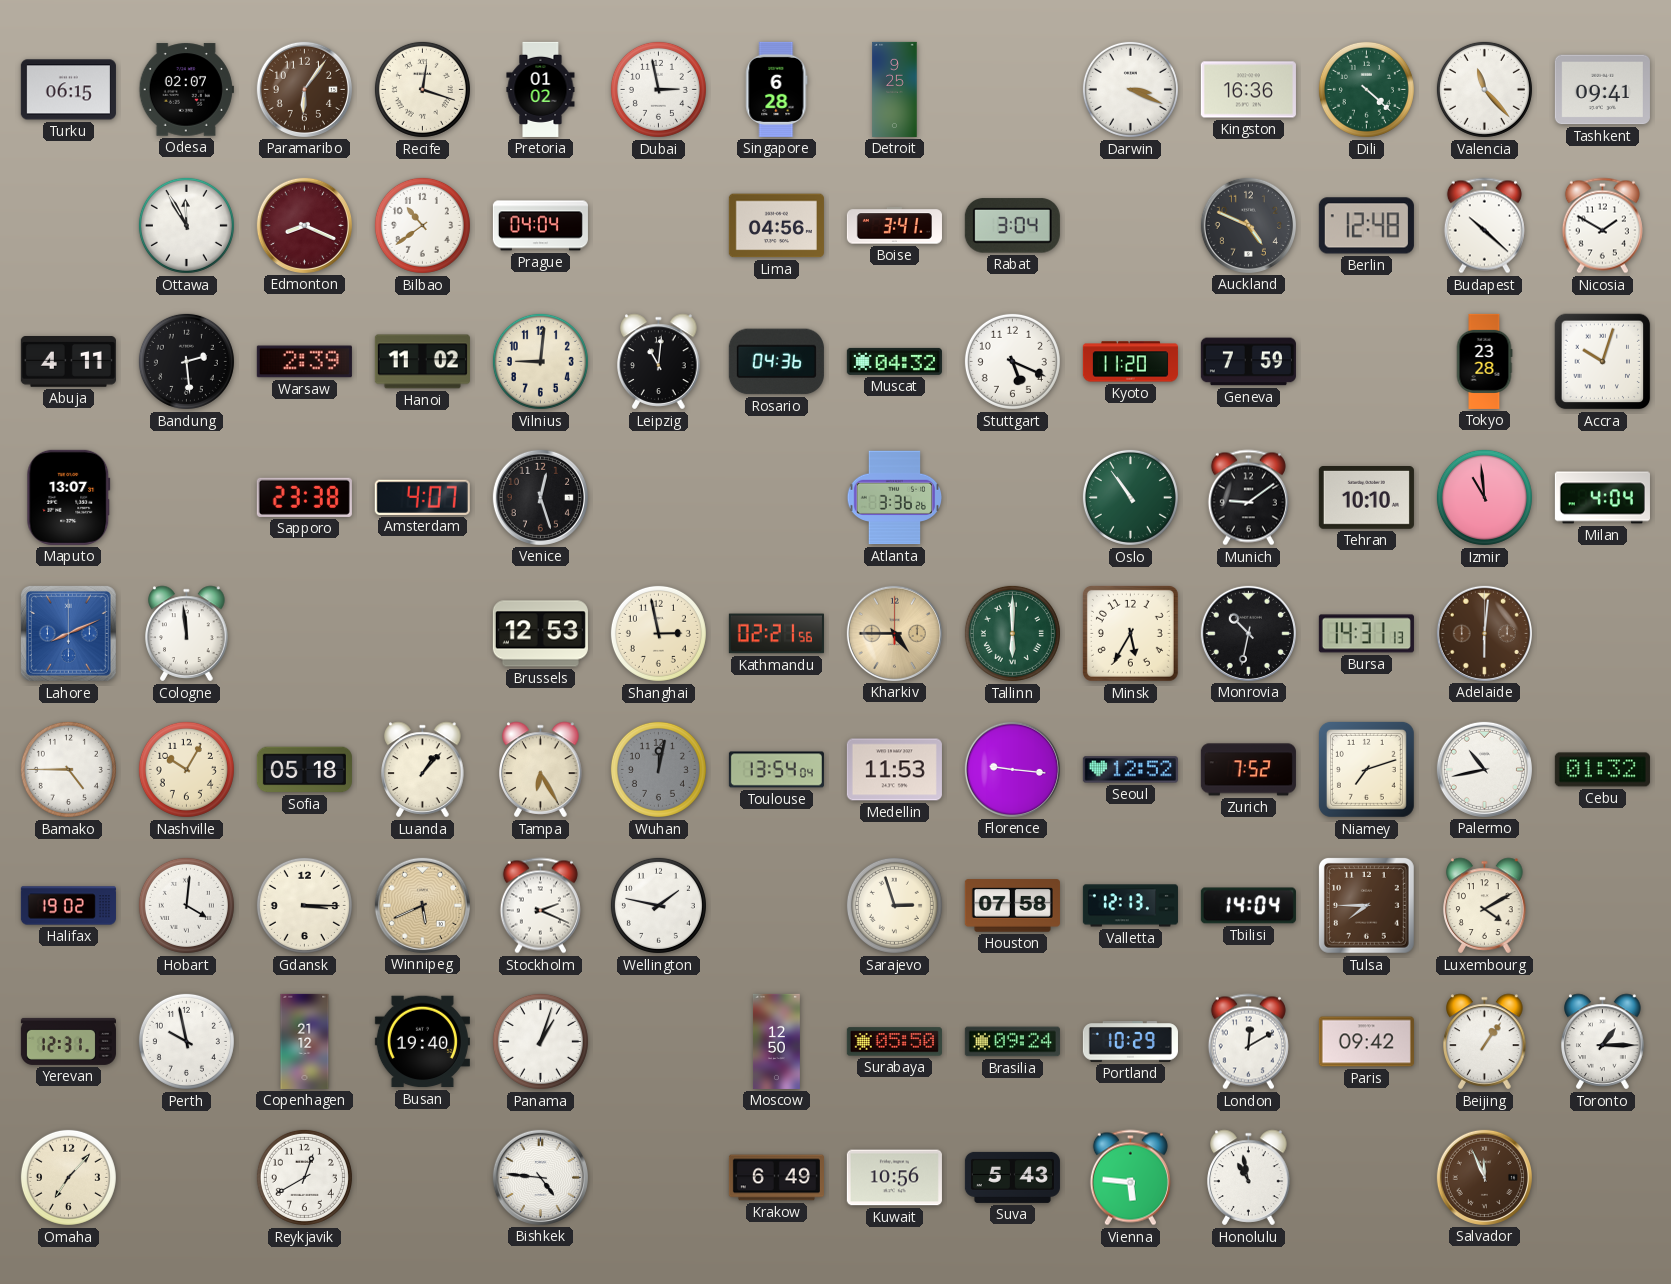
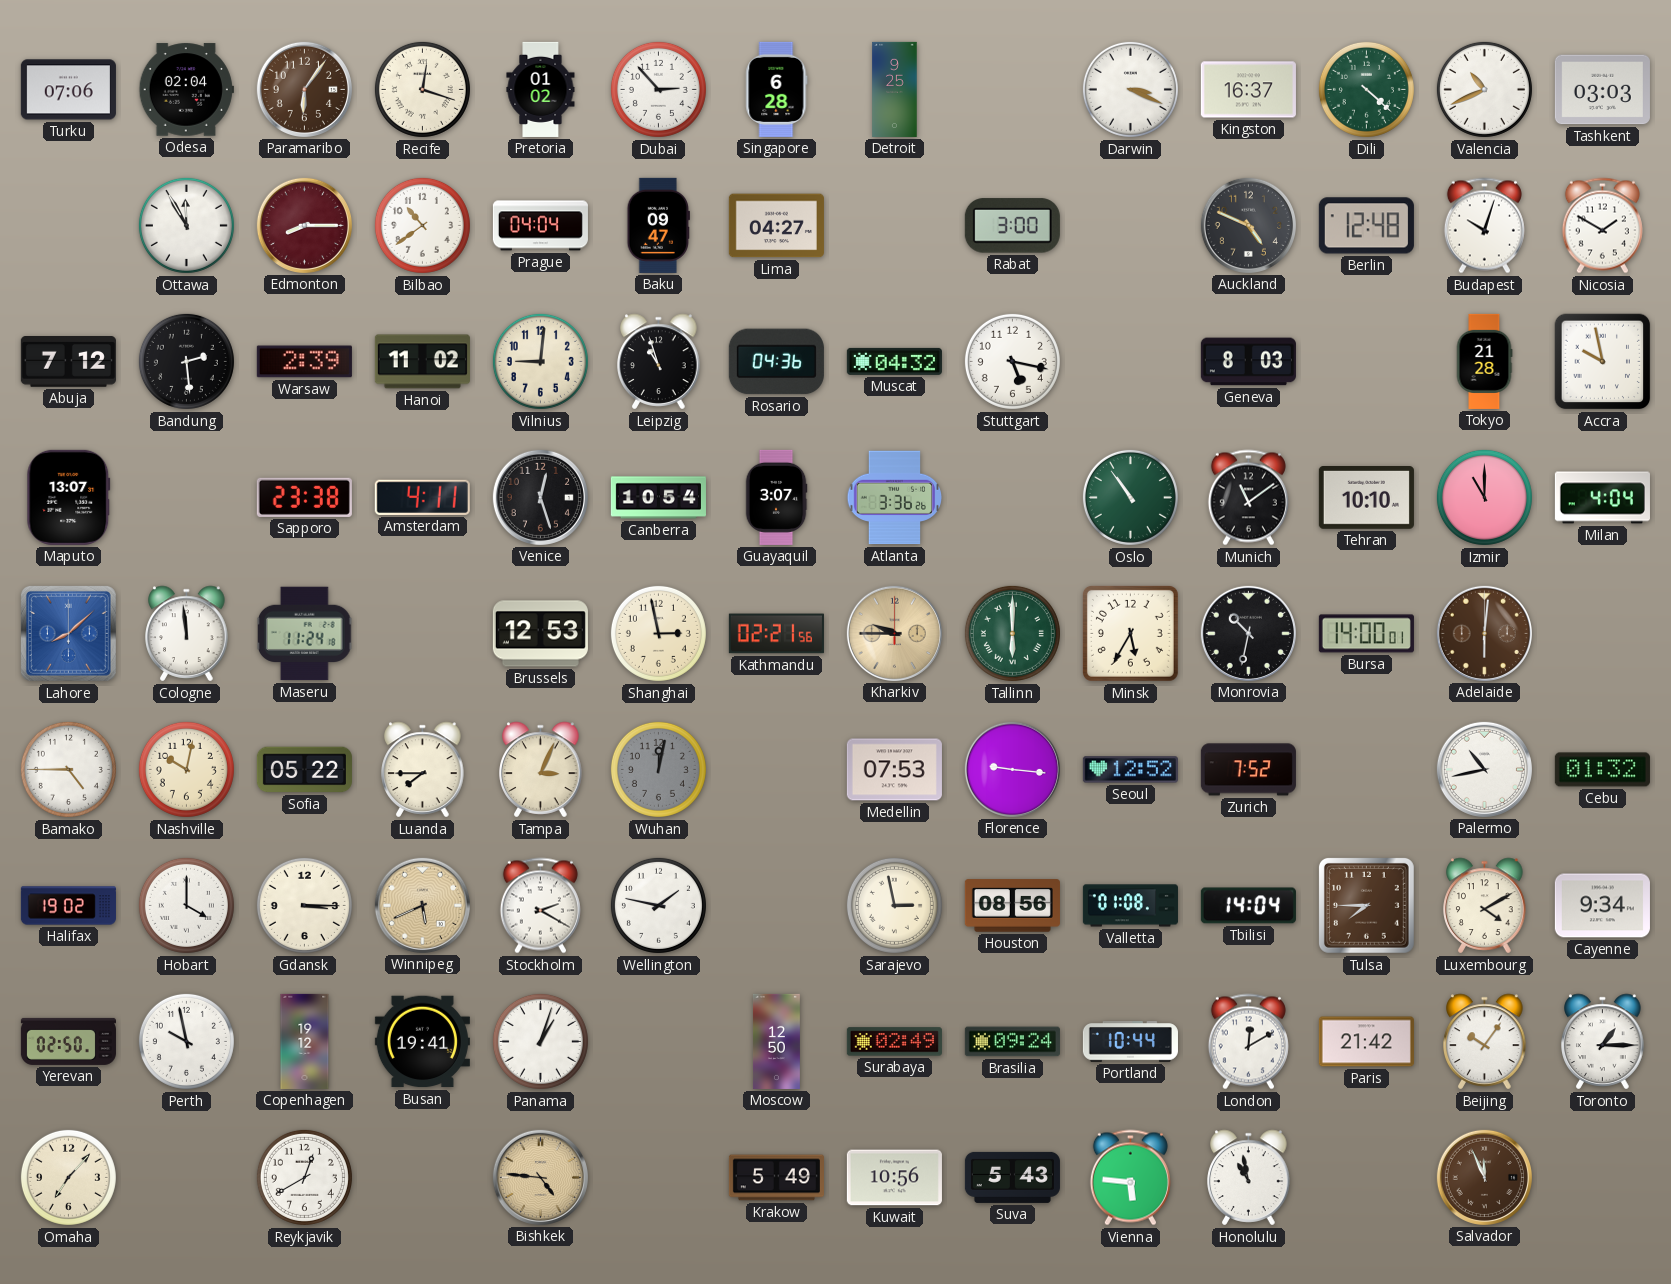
Turku: 06:15 -> 07:06 (68, 90)
Odesa: 02:07 -> 02:04 (186, 90)
Dubai: 2:58 -> 2:53 (658, 89)
Kingston: 16:36 -> 16:37 (1248, 90)
Valencia: 11:23 -> 10:41 (1484, 89)
Tashkent: 09:41 -> 03:03 (1602, 90)
Edmonton: 8:19 -> 8:15 (304, 225)
Baku: none -> 09:47 (658, 225)
Lima: 04:56 -> 04:27 (776, 226)
Boise: 3:41 -> none (894, 226)
Rabat: 3:04 -> 3:00 (1012, 226)
Budapest: 10:22 -> 10:03 (1484, 226)
Abuja: 4:11 -> 7:12 (68, 362)
Leipzig: 11:01 -> 10:57 (659, 362)
Stuttgart: 5:19 -> 5:17 (1012, 361)
Kyoto: 11:20 -> none (1130, 362)
Geneva: 7:59 -> 8:03 (1248, 362)
Tokyo: 23:28 -> 21:28 (1484, 361)
Accra: 10:03 -> 9:58 (1603, 362)
Amsterdam: 4:07 -> 4:11 (422, 497)
Canberra: none -> 10:54 (658, 498)
Guayaquil: none -> 3:07 (776, 497)
Munich: 9:09 -> 11:09 (1248, 498)
Izmir: 10:59 -> 11:00 (1484, 497)
Lahore: 8:11 -> 8:08 (68, 633)
Maseru: none -> 11:24 (304, 634)
Kharkiv: 4:45 -> 9:45 (894, 633)
Bursa: 14:31 -> 14:00 (1366, 634)
Nashville: 10:05 -> 10:02 (186, 769)
Sofia: 05:18 -> 05:22 (304, 770)
Luanda: 1:07 -> 7:45 (423, 770)
Tampa: 6:25 -> 3:04 (541, 770)
Toulouse: 13:54 -> none (776, 770)
Medellin: 11:53 -> 07:53 (894, 770)
Niamey: 7:12 -> none (1366, 769)
Hobart: 4:01 -> 4:00 (186, 905)
Stockholm: 2:19 -> 2:20 (540, 906)
Sarajevo: 2:57 -> 2:58 (894, 905)
Houston: 07:58 -> 08:56 (1012, 906)
Valletta: 12:13 -> 01:08 (1130, 906)
Cayenne: none -> 9:34 (1602, 906)
Yerevan: 12:31 -> 02:50 (68, 1041)
Copenhagen: 21:12 -> 19:12 (305, 1041)
Busan: 19:40 -> 19:41 (422, 1042)
Surabaya: 05:50 -> 02:49 (894, 1042)
Portland: 10:29 -> 10:44 (1130, 1042)
Paris: 09:42 -> 21:42 (1366, 1042)
Beijing: 1:06 -> 10:06 (1485, 1042)
Bishkek dial: white -> champagne (540, 1177)
Krakow: 6:49 -> 5:49 (776, 1178)
